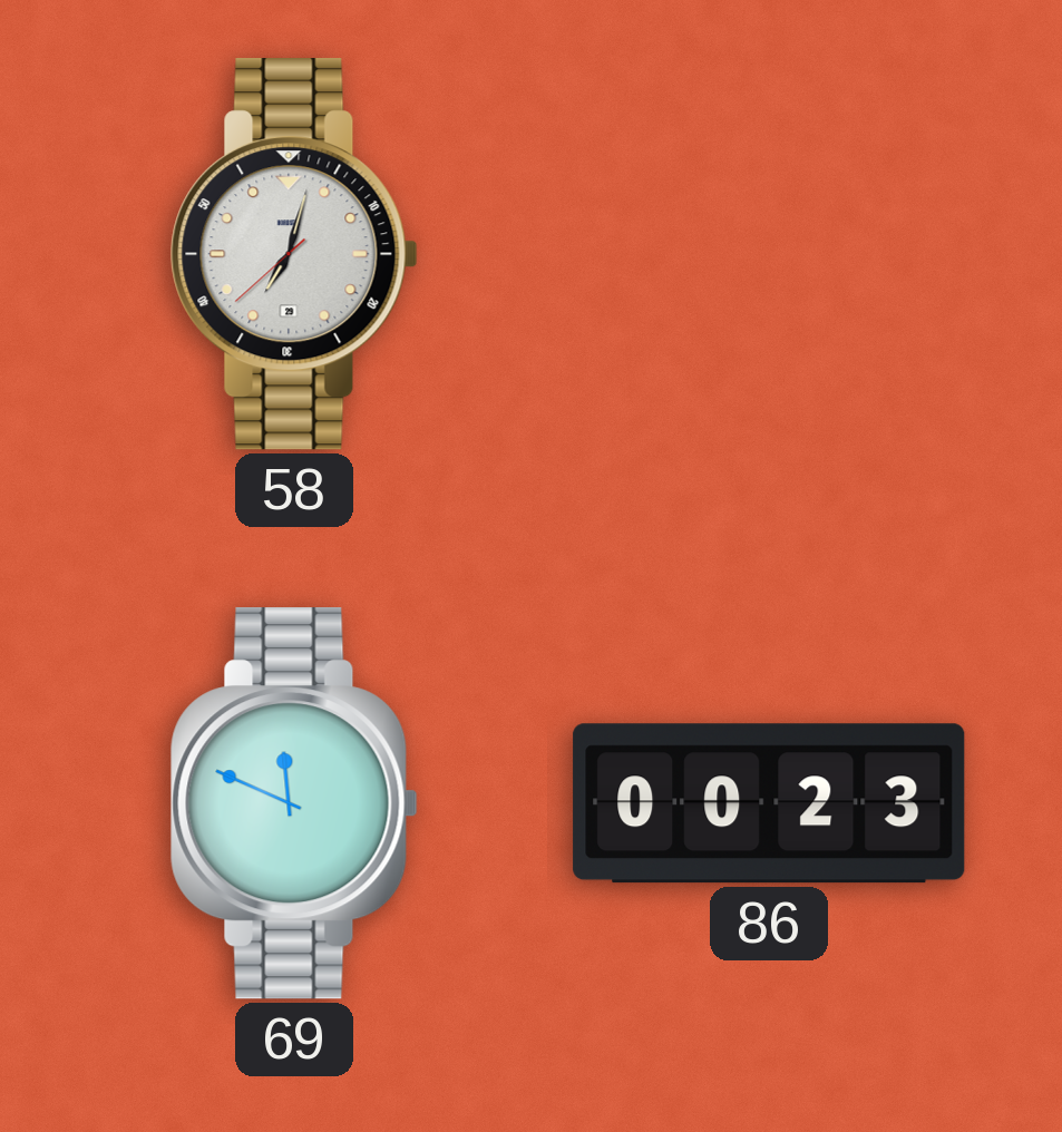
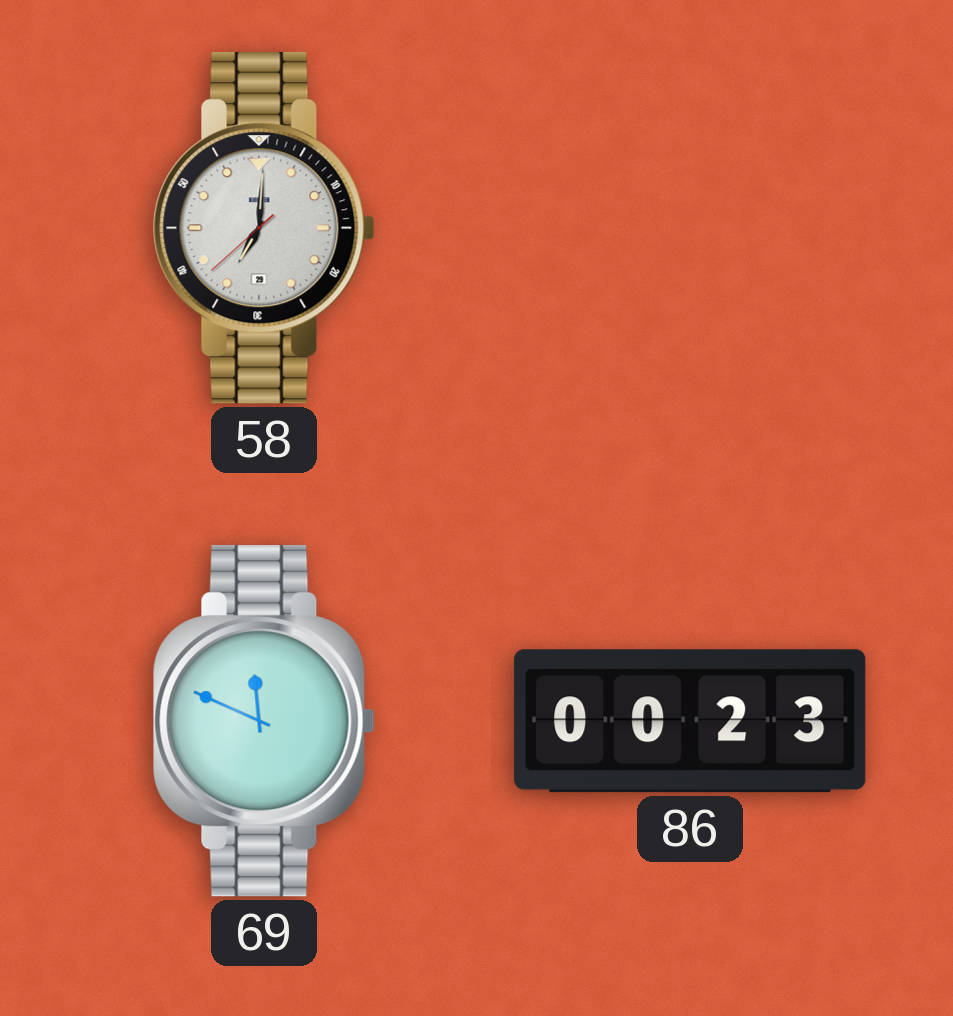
58: 7:02 -> 7:00 (264, 228)
